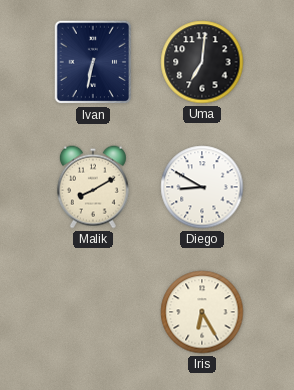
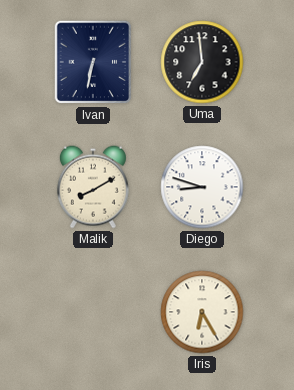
Uma: 7:01 -> 6:59 (202, 62)
Diego: 8:50 -> 8:48 (202, 187)
